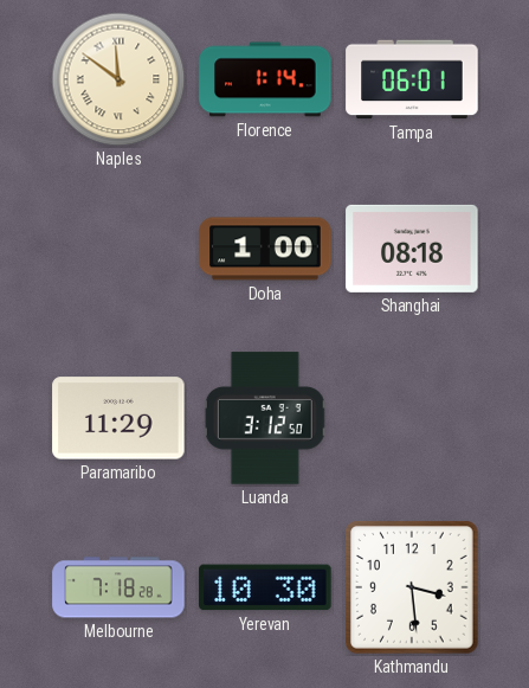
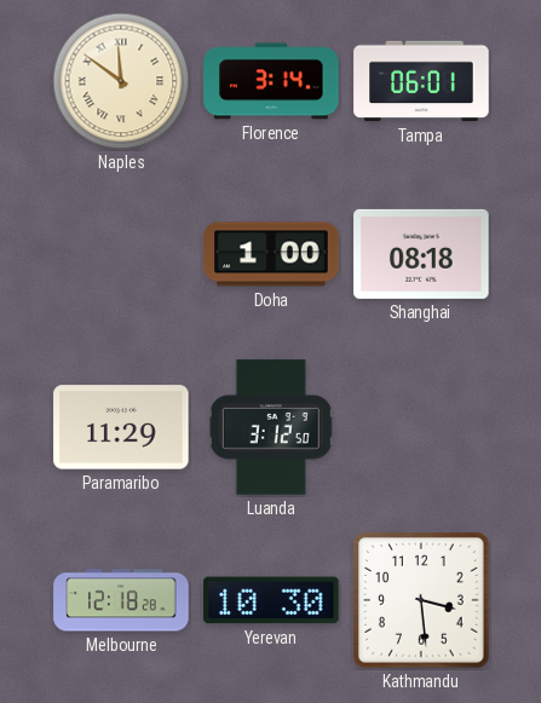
Florence: 1:14 -> 3:14 (271, 81)
Melbourne: 7:18 -> 12:18 (121, 600)
